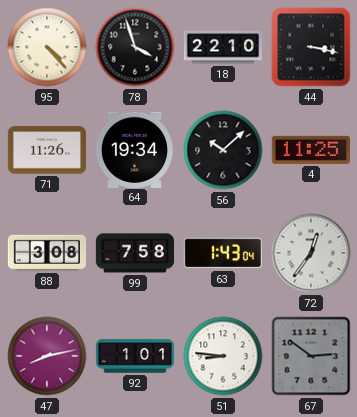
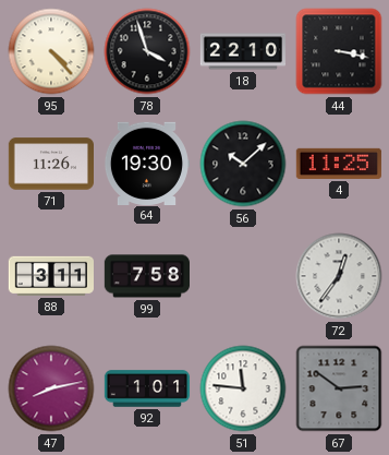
64: 19:34 -> 19:30 (146, 163)
88: 3:08 -> 3:11 (50, 276)
63: 1:43 -> none (223, 253)
51: 8:46 -> 11:46 (243, 388)
